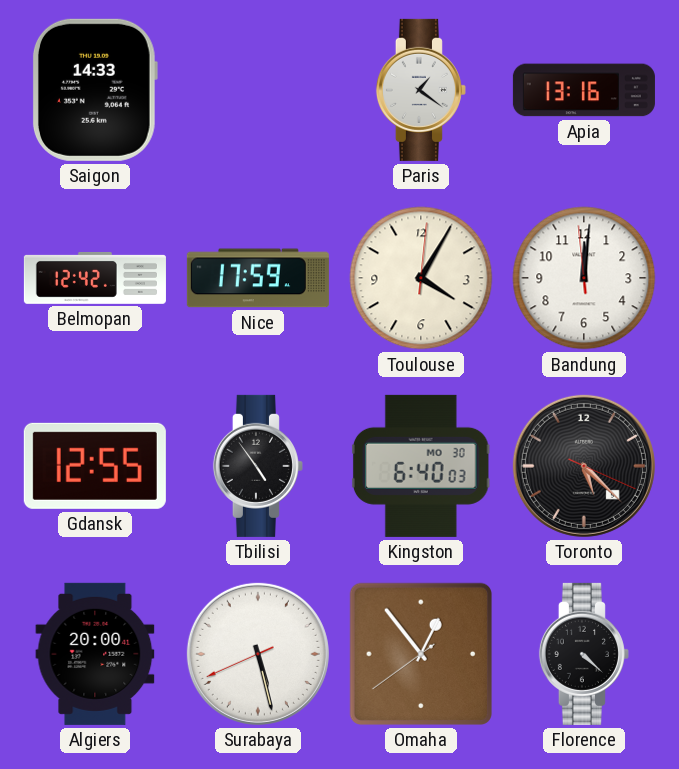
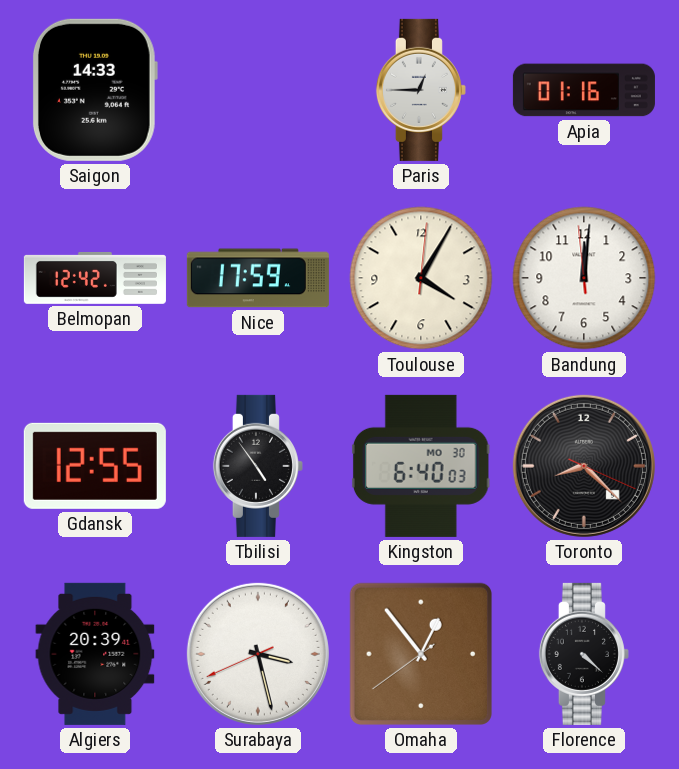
Paris: 1:21 -> 12:45 (421, 90)
Apia: 13:16 -> 01:16 (584, 90)
Toronto: 5:22 -> 8:22 (584, 466)
Algiers: 20:00 -> 20:39 (95, 654)
Surabaya: 5:27 -> 3:27 (258, 654)
